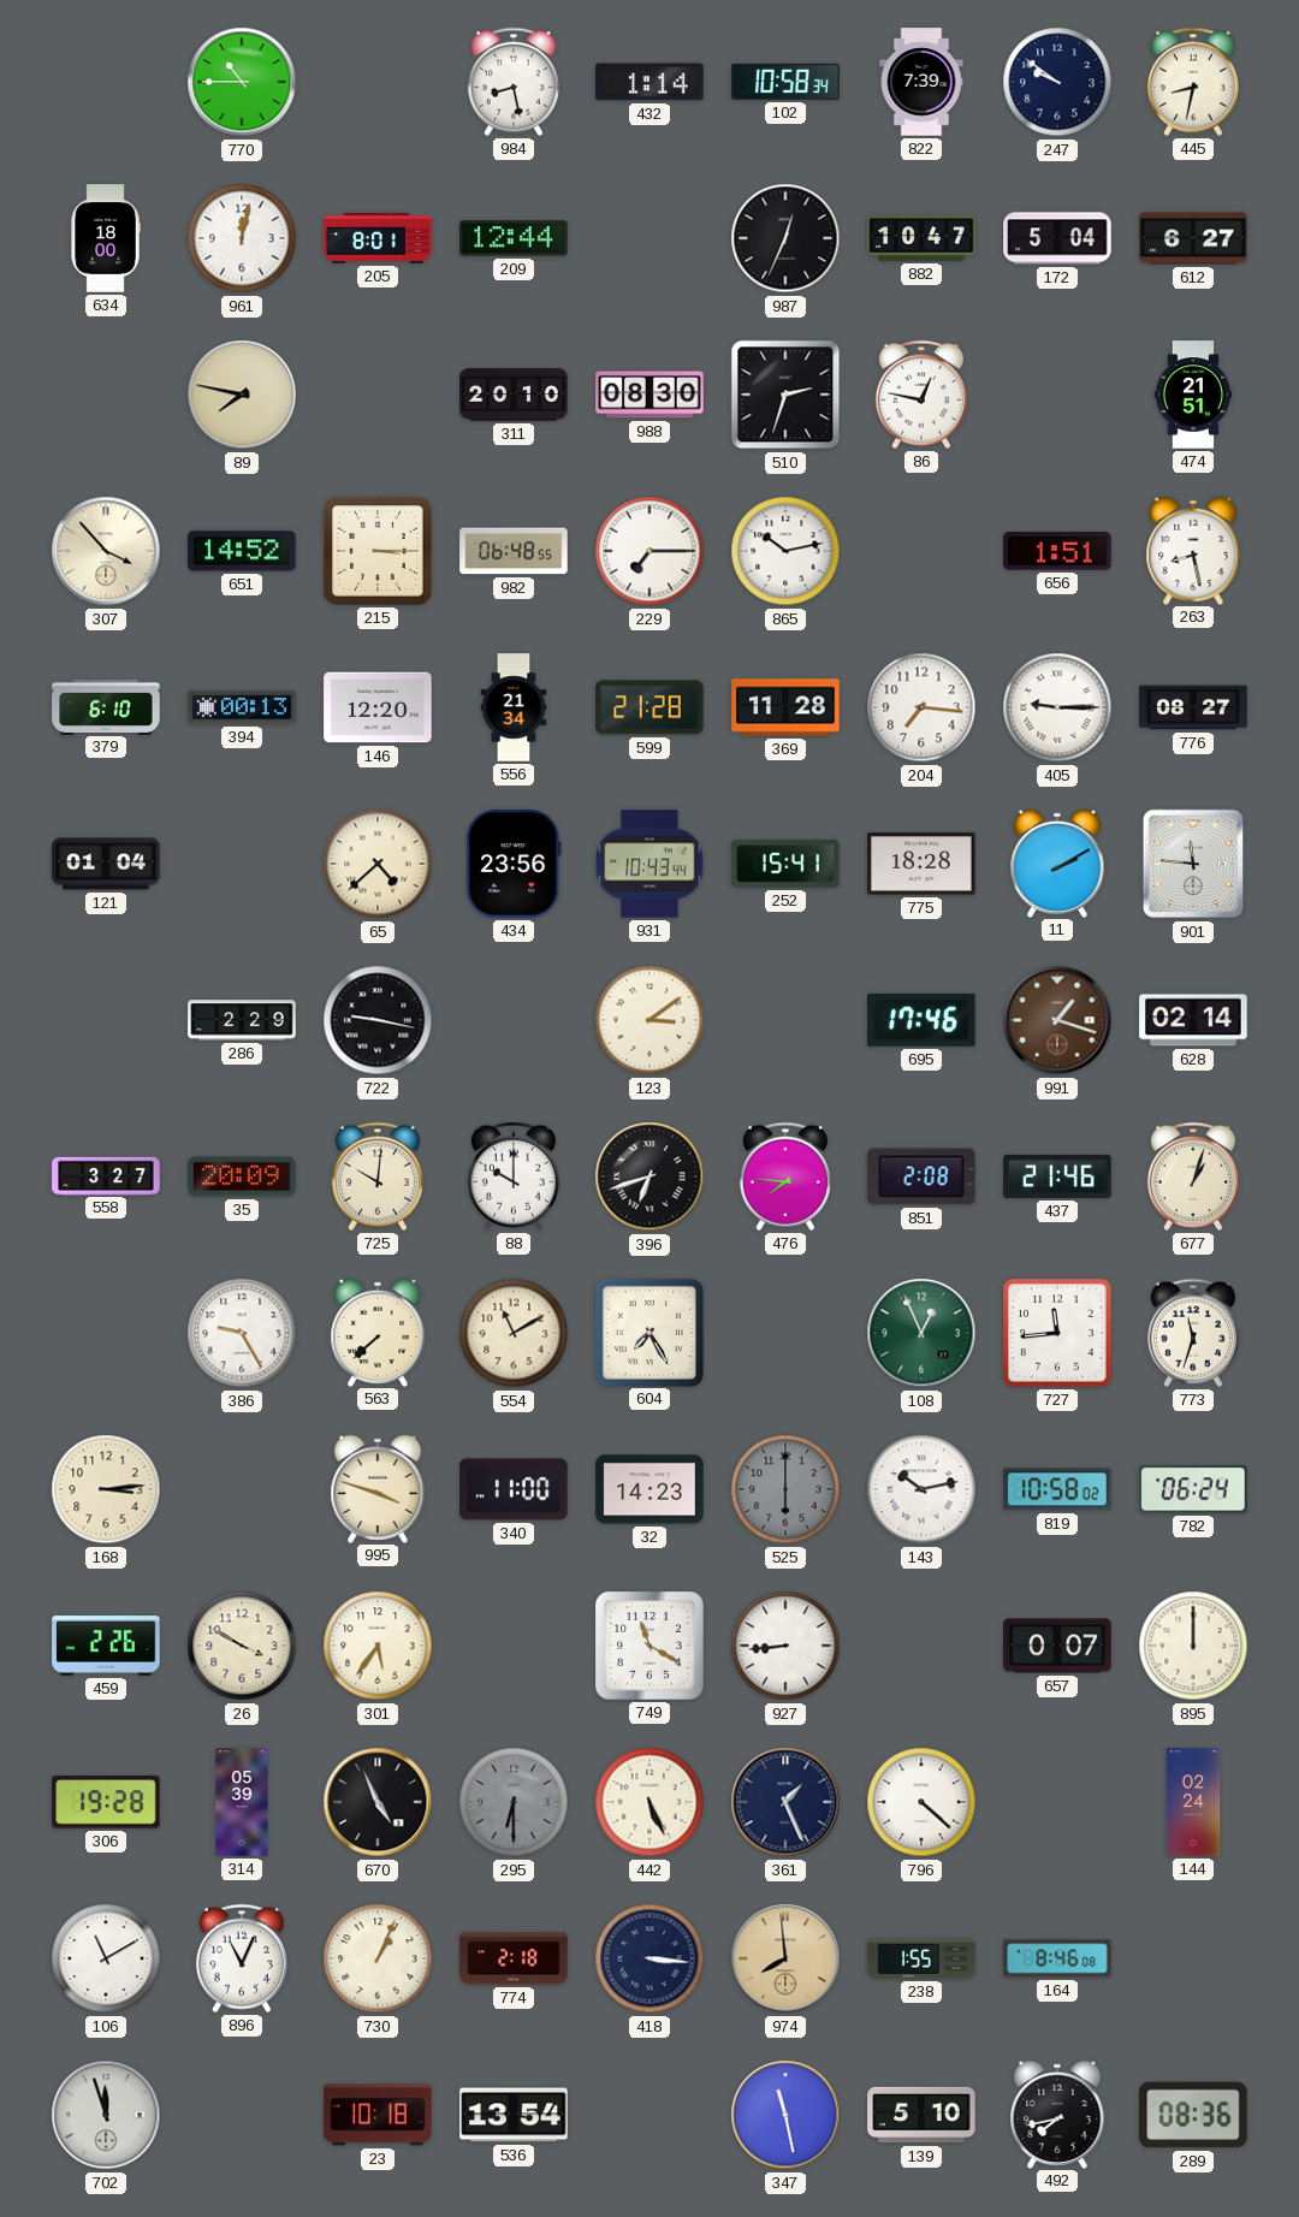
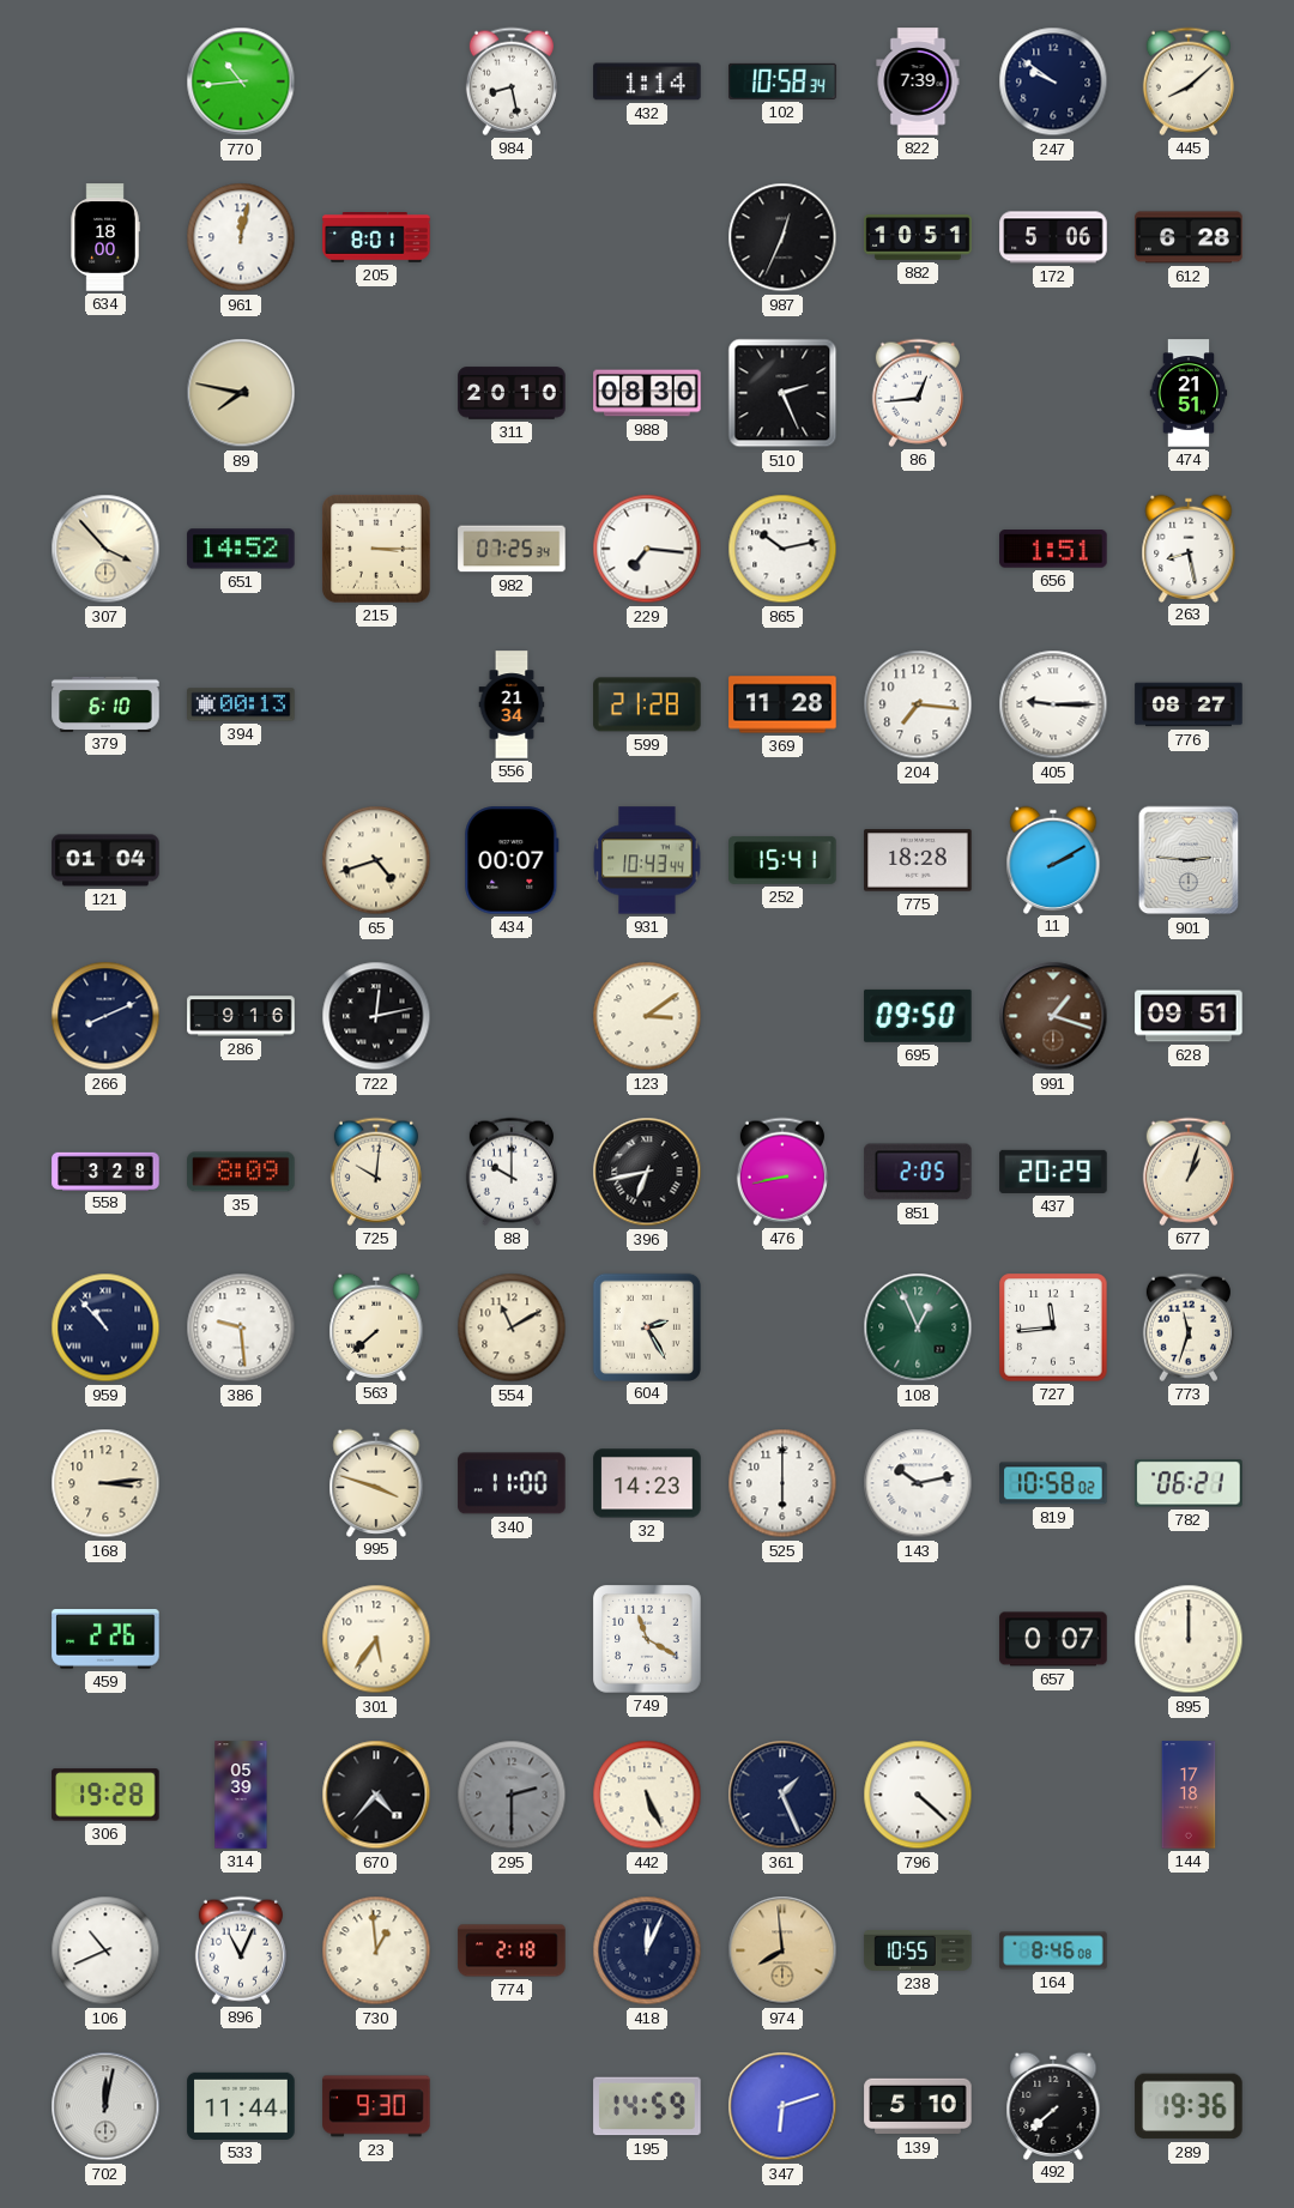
770: 10:45 -> 10:44 (241, 81)
445: 8:32 -> 8:08 (1189, 81)
209: 12:44 -> none (514, 238)
882: 10:47 -> 10:51 (918, 237)
172: 5:04 -> 5:06 (1053, 237)
612: 6:27 -> 6:28 (1189, 237)
510: 2:33 -> 2:26 (782, 393)
86: 12:47 -> 12:44 (918, 393)
982: 06:48 -> 07:25 (512, 549)
229: 7:15 -> 7:16 (647, 549)
146: 12:20 -> none (378, 707)
65: 4:38 -> 4:42 (376, 860)
434: 23:56 -> 00:07 (512, 860)
901: 11:46 -> 2:46 (1189, 860)
266: none -> 8:11 (105, 1016)
286: 2:29 -> 9:16 (241, 1016)
722: 9:17 -> 12:13 (376, 1016)
695: 17:46 -> 09:50 (918, 1016)
628: 02:14 -> 09:51 (1189, 1016)
558: 3:27 -> 3:28 (105, 1170)
35: 20:09 -> 8:09 (241, 1172)
396: 6:42 -> 6:43 (647, 1172)
476: 7:46 -> 8:43 (782, 1172)
851: 2:08 -> 2:05 (918, 1172)
437: 21:46 -> 20:29 (1053, 1172)
959: none -> 10:53 (105, 1327)
386: 9:25 -> 9:29 (241, 1327)
604: 7:25 -> 2:25 (646, 1326)
525 dial: grey -> white (782, 1483)
782: 06:24 -> 06:21 (1189, 1483)
26: 3:50 -> none (242, 1646)
927: 8:44 -> none (785, 1646)
670: 4:56 -> 4:37 (376, 1795)
295: 6:30 -> 2:30 (512, 1795)
144: 02:24 -> 17:18 (1189, 1795)
106: 11:10 -> 10:41 (105, 1950)
730: 1:04 -> 12:59 (376, 1950)
418: 3:16 -> 12:04 (647, 1950)
238: 1:55 -> 10:55 (918, 1950)
702: 11:57 -> 12:02 (105, 2106)
533: none -> 11:44 (241, 2106)
23: 10:18 -> 9:30 (376, 2106)
536: 13:54 -> none (514, 2115)
195: none -> 14:59 (647, 2106)
347: 11:28 -> 6:12 (782, 2106)
492: 7:43 -> 7:38 (1053, 2105)
289: 08:36 -> 19:36 (1189, 2106)
